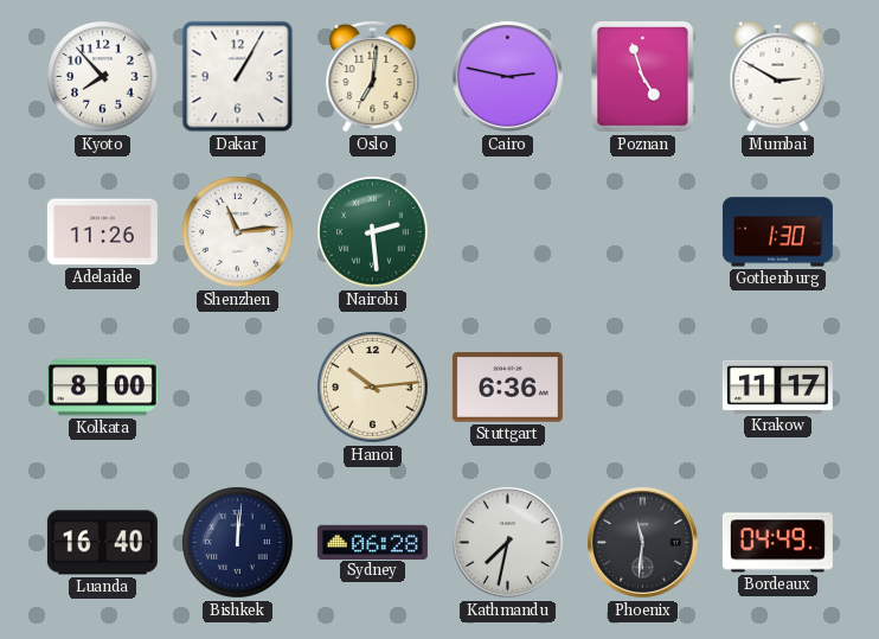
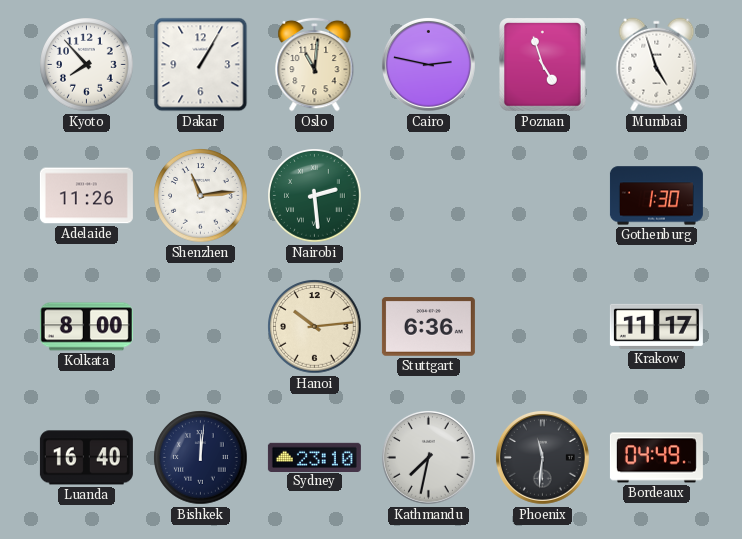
Oslo: 7:01 -> 11:01 (315, 64)
Mumbai: 2:50 -> 4:57 (657, 65)
Sydney: 06:28 -> 23:10 (314, 457)
